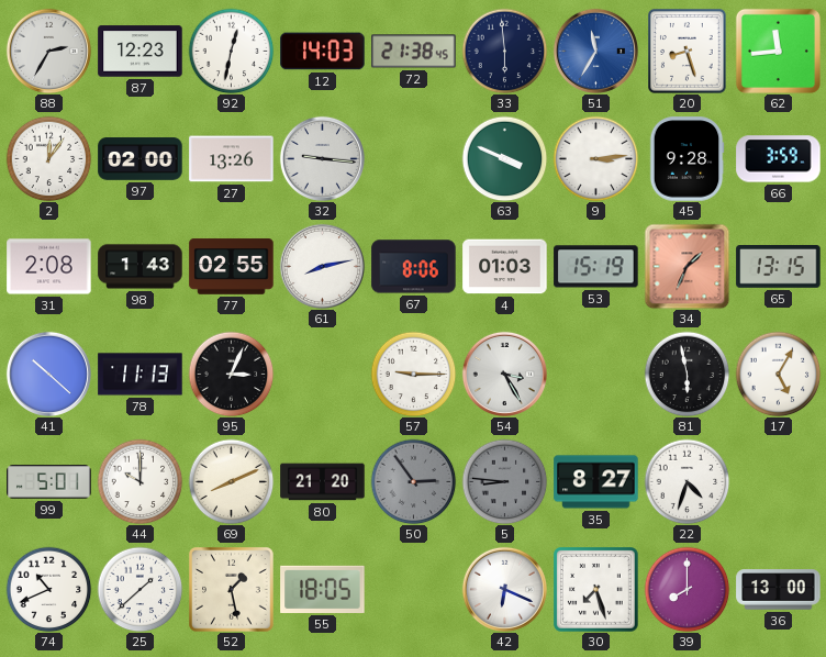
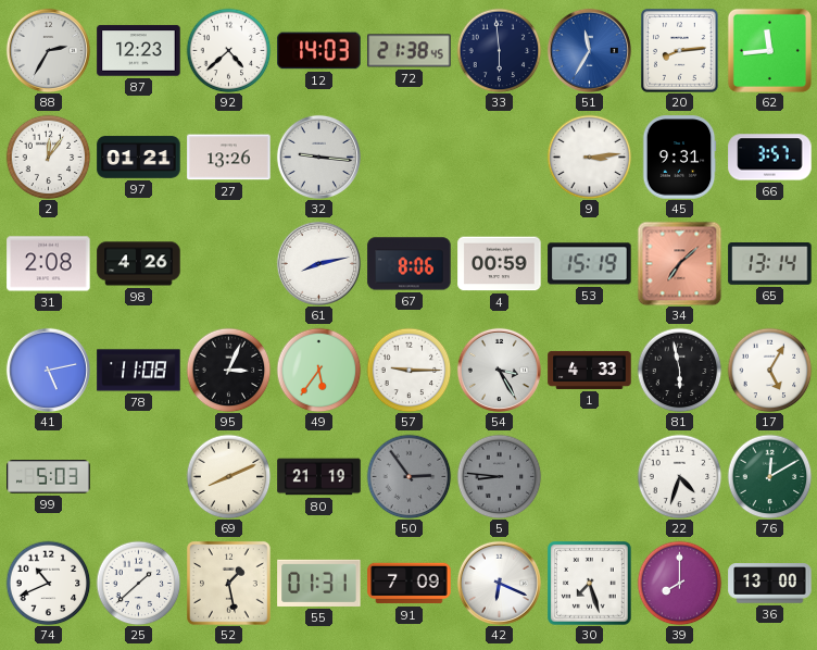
92: 12:32 -> 4:38 (228, 50)
20: 8:27 -> 8:14 (680, 51)
97: 02:00 -> 01:21 (139, 158)
63: 3:49 -> none (504, 158)
45: 9:28 -> 9:31 (679, 158)
66: 3:59 -> 3:57 (770, 158)
98: 1:43 -> 4:26 (139, 264)
77: 02:55 -> none (232, 267)
4: 01:03 -> 00:59 (500, 264)
34: 1:34 -> 7:08 (679, 263)
65: 13:15 -> 13:14 (770, 264)
41: 10:22 -> 5:13 (48, 370)
78: 11:13 -> 11:08 (139, 371)
49: none -> 5:36 (318, 370)
1: none -> 4:33 (590, 370)
99: 5:01 -> 5:03 (49, 477)
44: 10:00 -> none (139, 481)
80: 21:20 -> 21:19 (319, 477)
35: 8:27 -> none (596, 482)
76: none -> 12:10 (769, 476)
55: 18:05 -> 01:31 (319, 583)
91: none -> 7:09 (410, 584)
